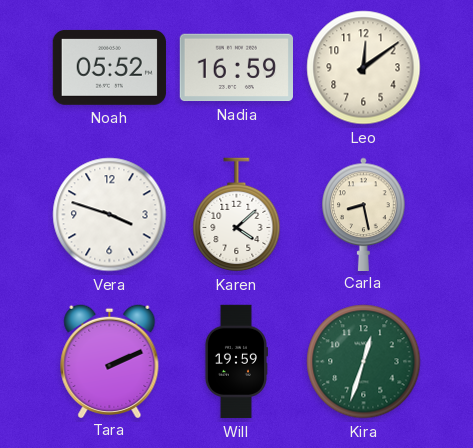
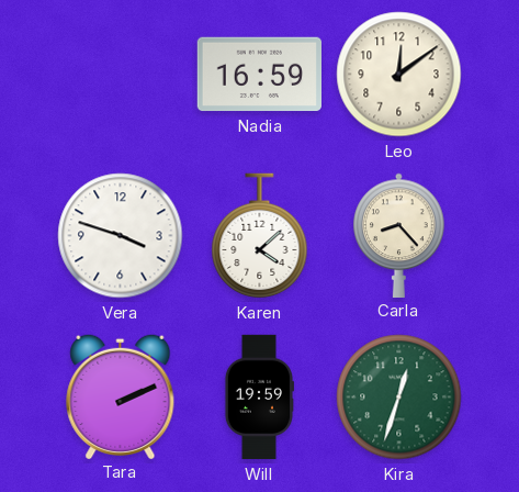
Noah: 05:52 -> none (109, 67)
Carla: 8:28 -> 8:23 (399, 235)
